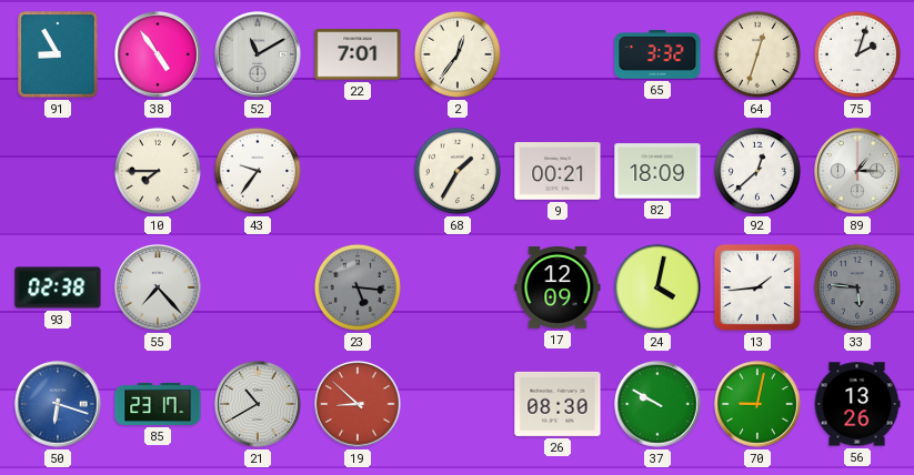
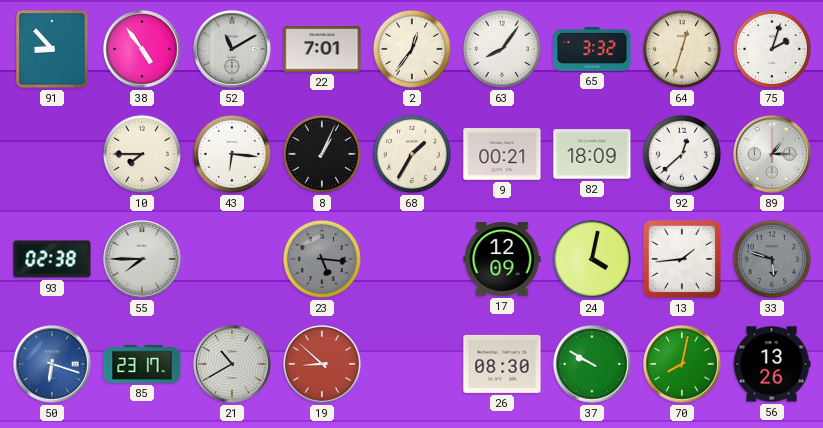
91: 8:55 -> 8:53 (52, 49)
63: none -> 8:06 (502, 49)
43: 9:36 -> 6:16 (232, 154)
8: none -> 1:04 (322, 154)
55: 7:23 -> 7:45 (142, 259)
33: 5:46 -> 5:48 (772, 259)
70: 9:02 -> 8:02 (682, 364)
